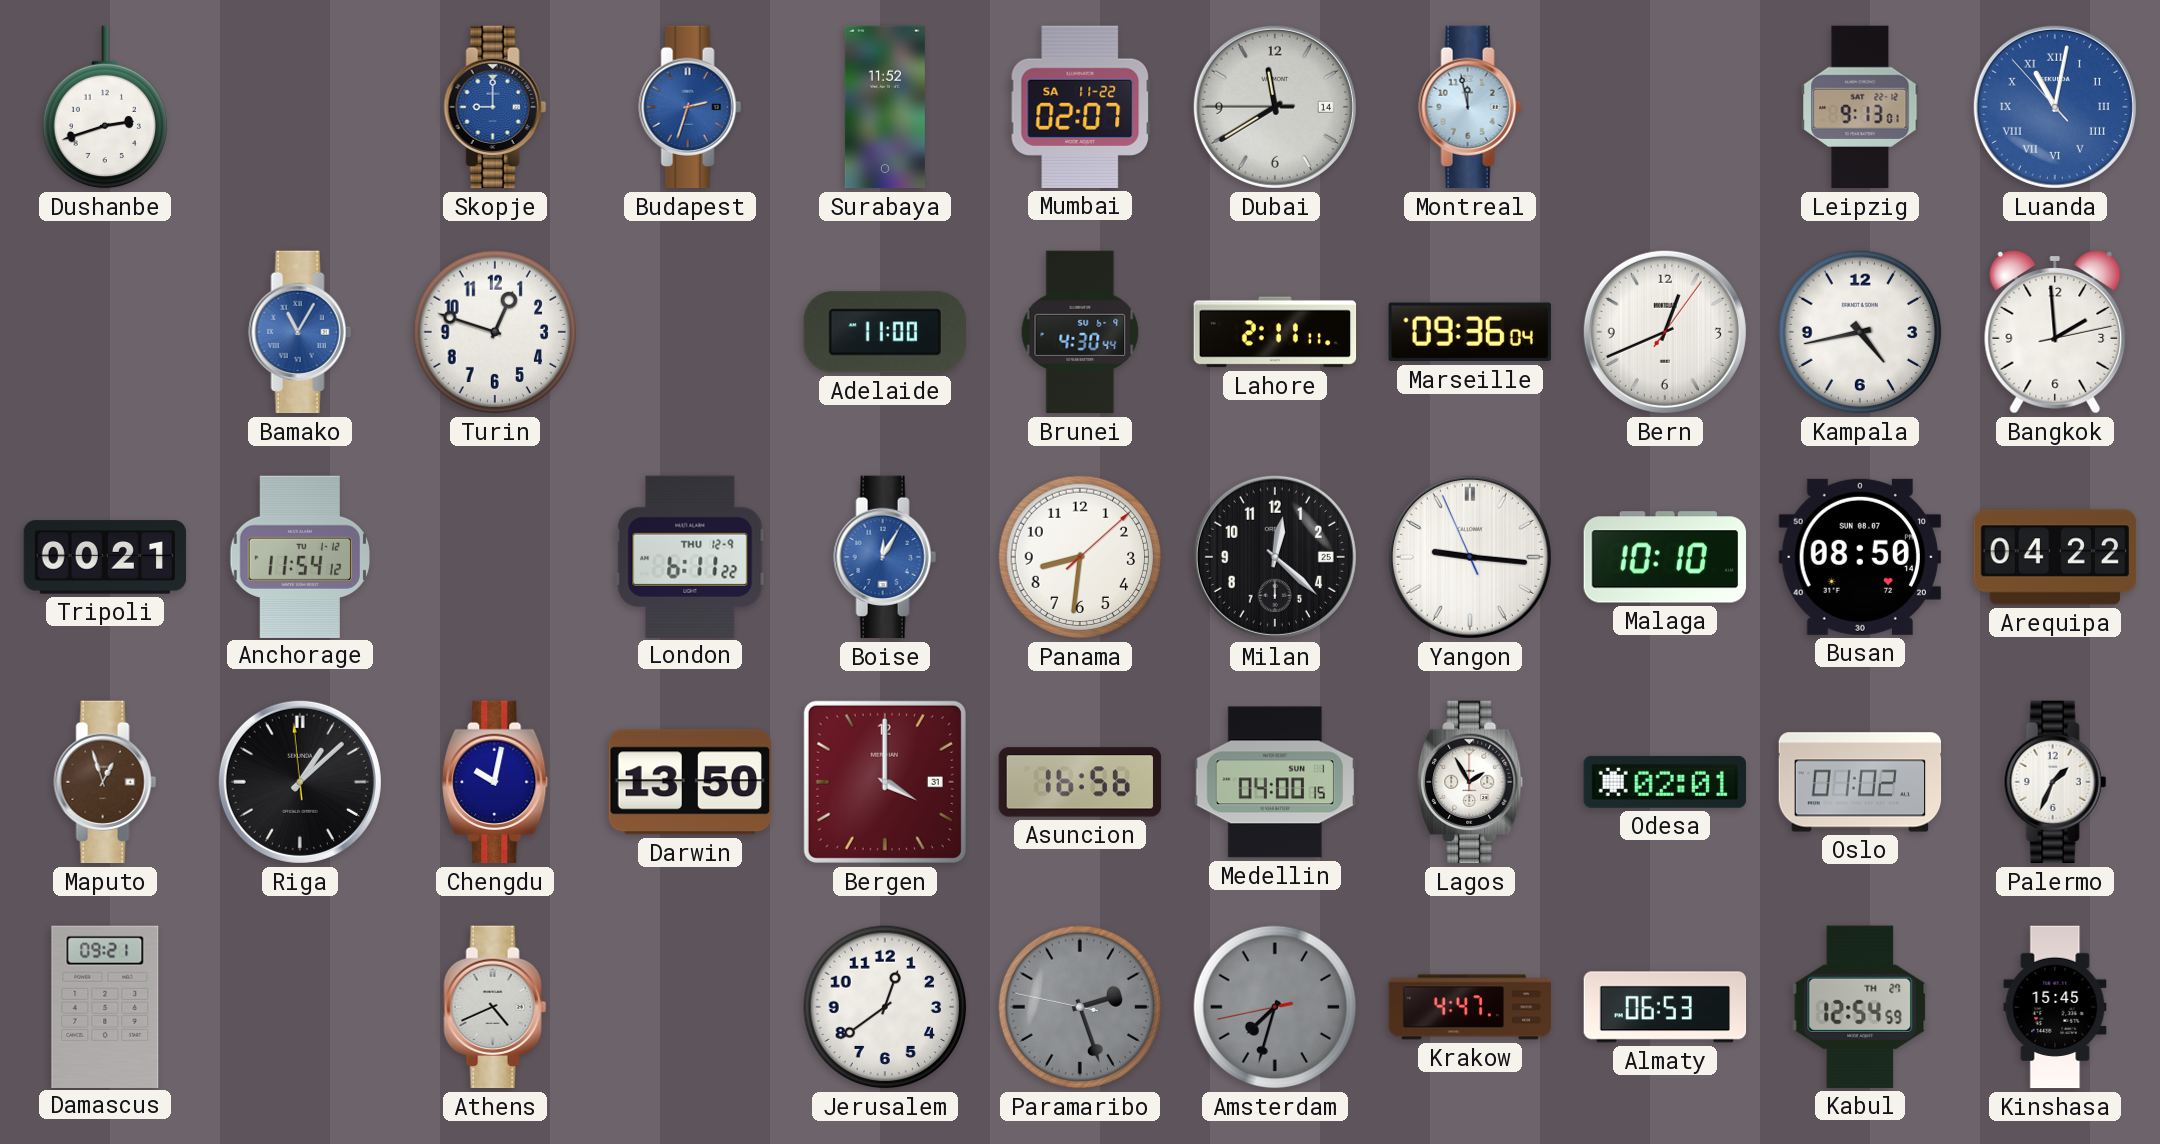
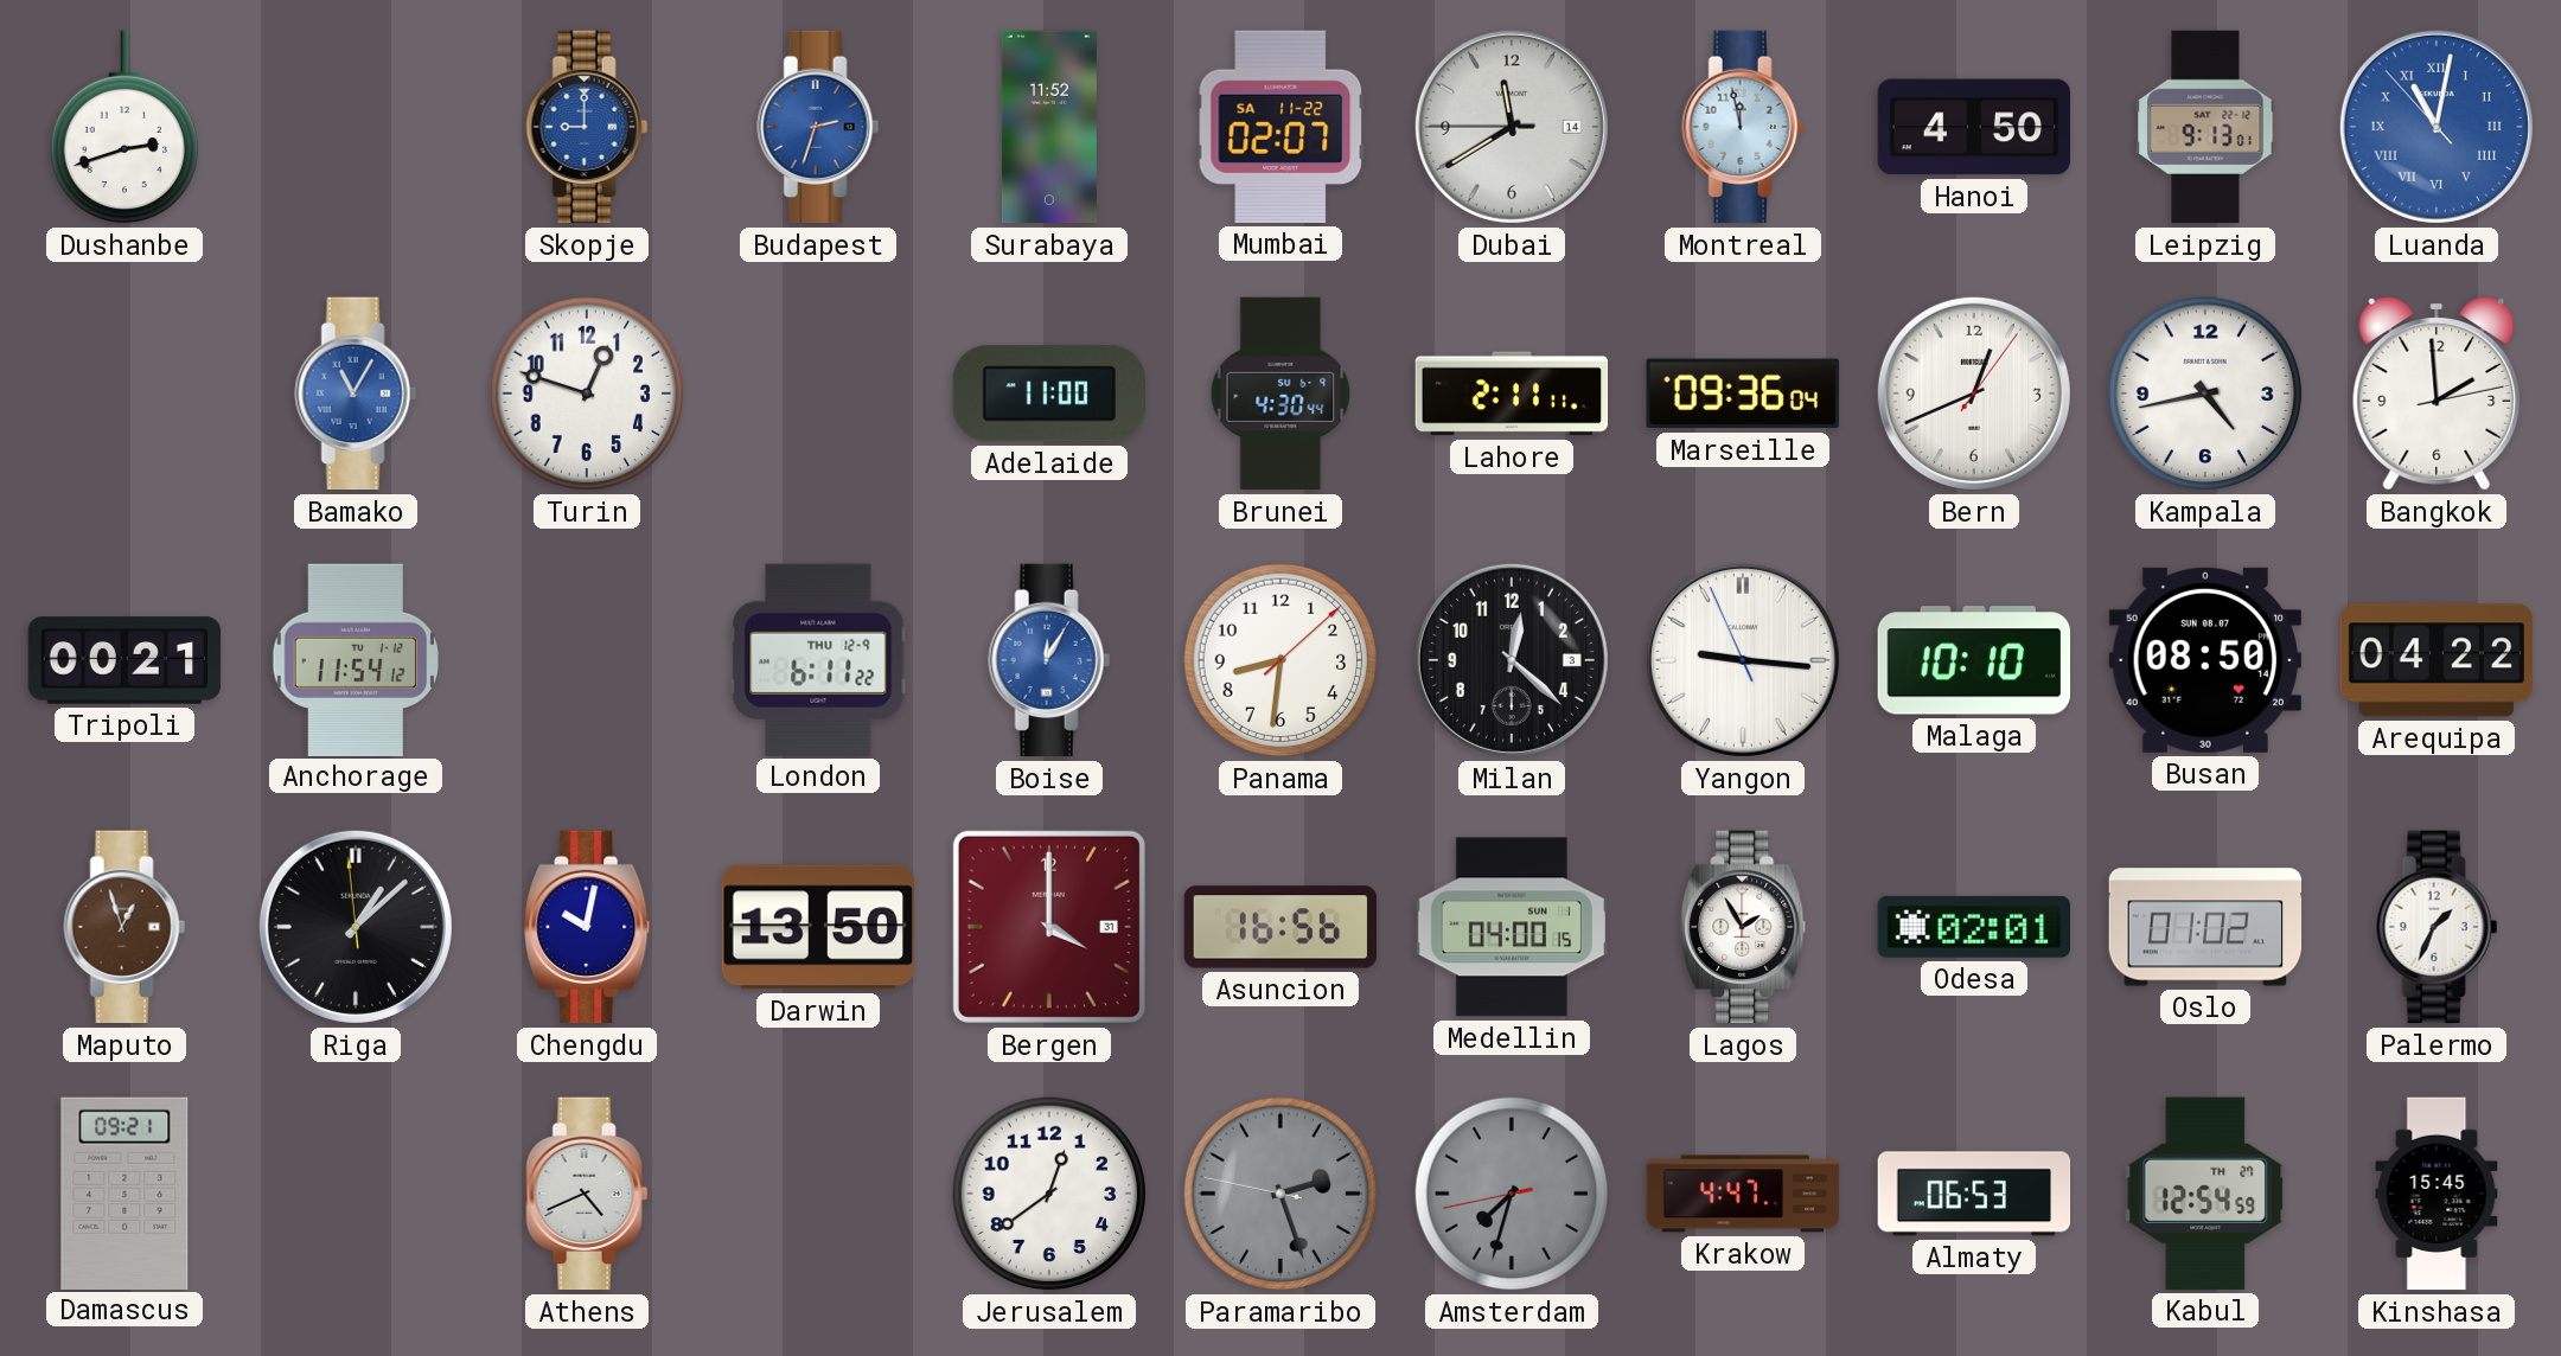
Hanoi: none -> 4:50 (1974, 127)
Milan date: 25 -> 3 (1512, 660)
